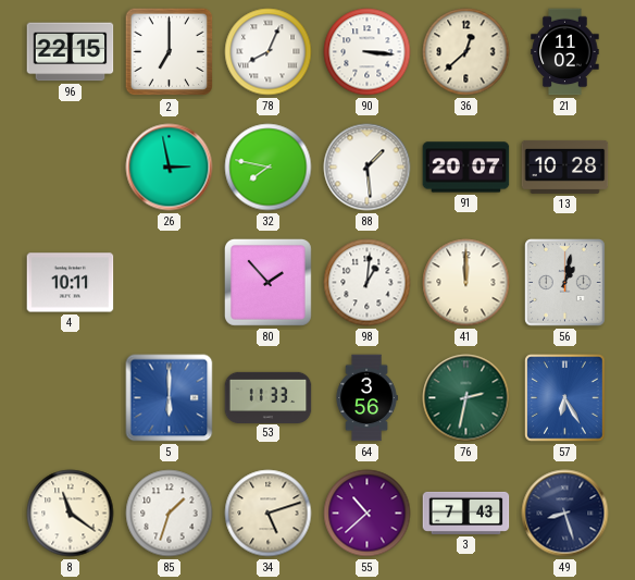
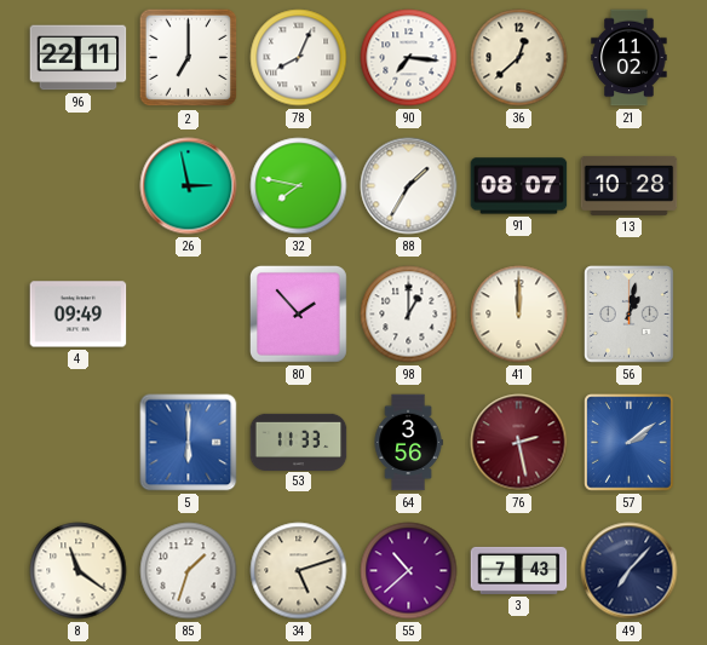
96: 22:15 -> 22:11 (79, 58)
90: 3:16 -> 7:16 (409, 58)
88: 1:29 -> 1:35 (409, 186)
91: 20:07 -> 08:07 (519, 186)
4: 10:11 -> 09:49 (79, 315)
98: 1:01 -> 1:00 (409, 315)
76: 2:32 -> 2:28 (519, 443)
76 dial: green -> burgundy (519, 443)
57: 6:25 -> 2:09 (630, 443)
49: 8:27 -> 7:07 (630, 571)
